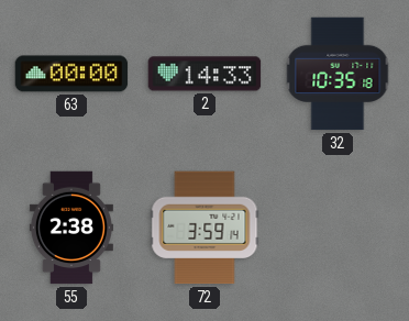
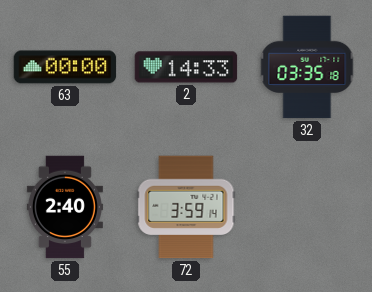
32: 10:35 -> 03:35 (307, 67)
55: 2:38 -> 2:40 (65, 207)
